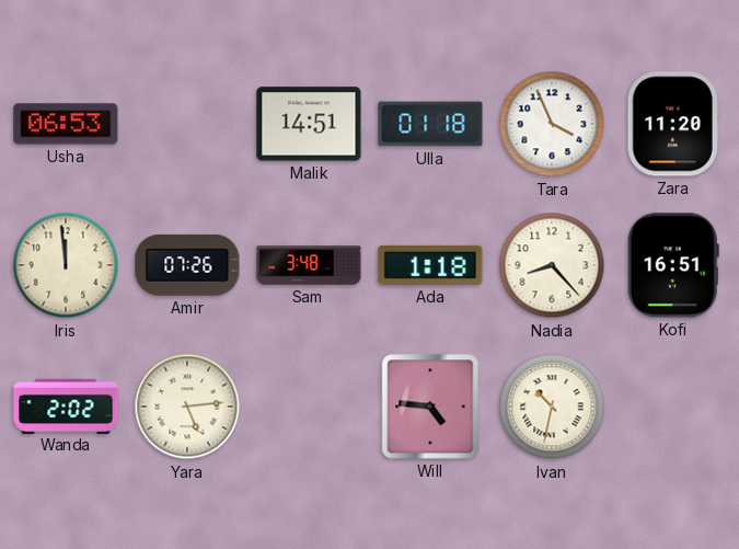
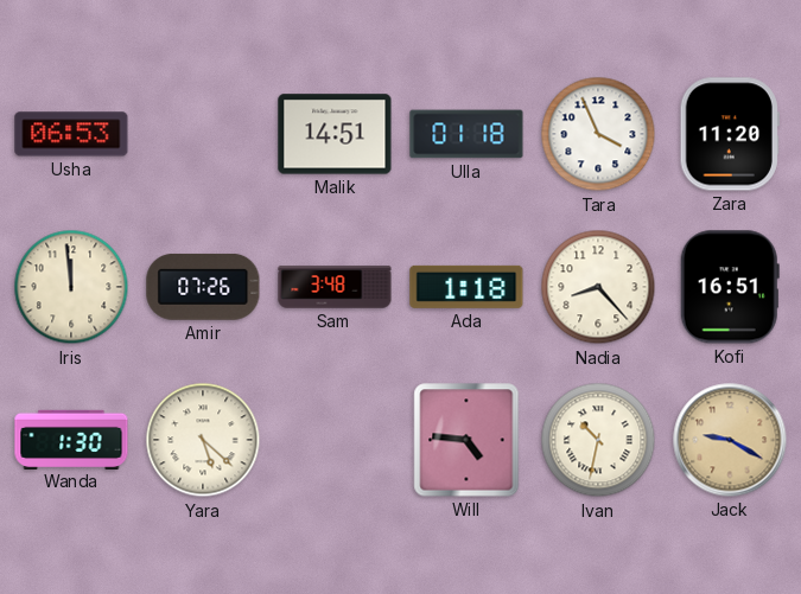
Wanda: 2:02 -> 1:30 (71, 439)
Yara: 5:14 -> 5:22 (203, 440)
Jack: none -> 9:20 (730, 440)
